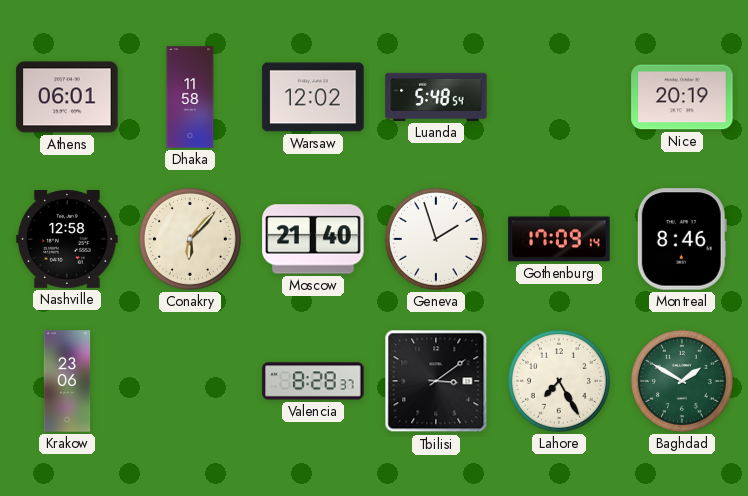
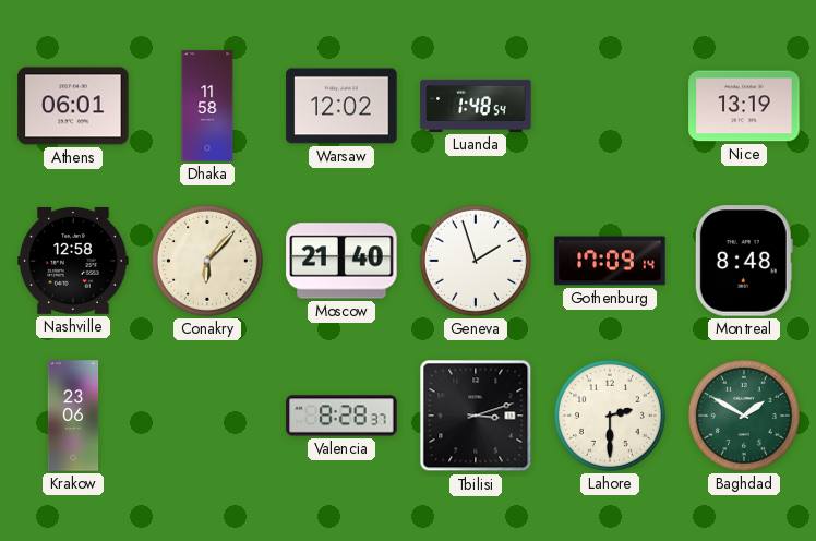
Luanda: 5:48 -> 1:48 (476, 106)
Nice: 20:19 -> 13:19 (744, 106)
Montreal: 8:46 -> 8:48 (744, 261)
Tbilisi: 3:09 -> 3:12 (476, 416)
Lahore: 7:25 -> 2:30 (610, 416)
